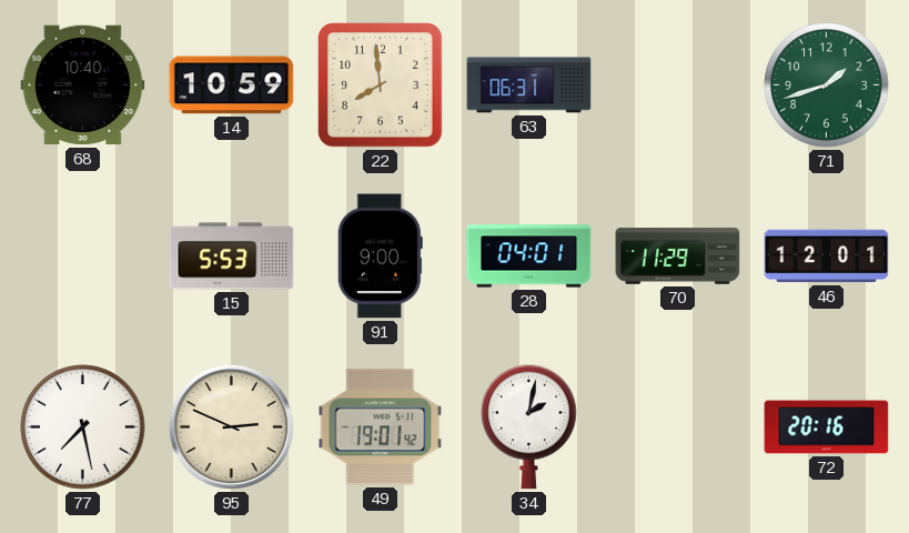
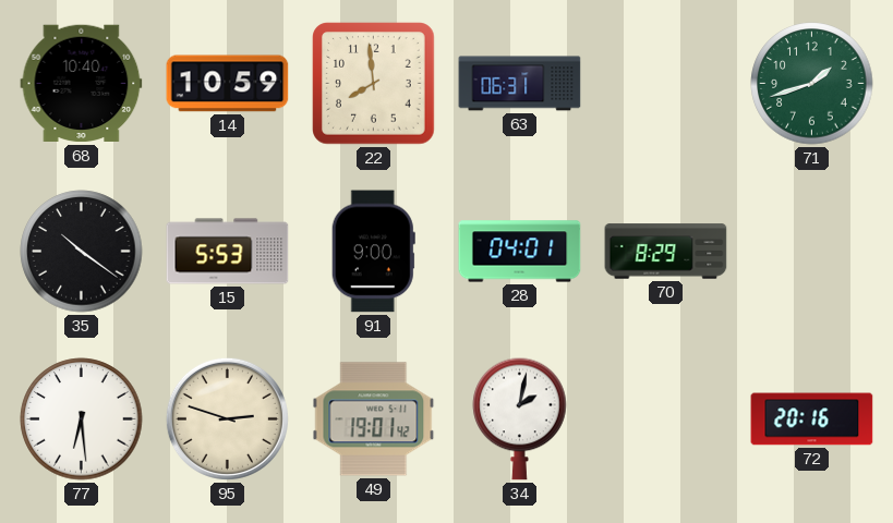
35: none -> 10:21 (82, 252)
70: 11:29 -> 8:29 (666, 252)
46: 12:01 -> none (827, 257)
77: 7:28 -> 6:29 (82, 419)
95: 2:49 -> 2:48 (227, 418)
